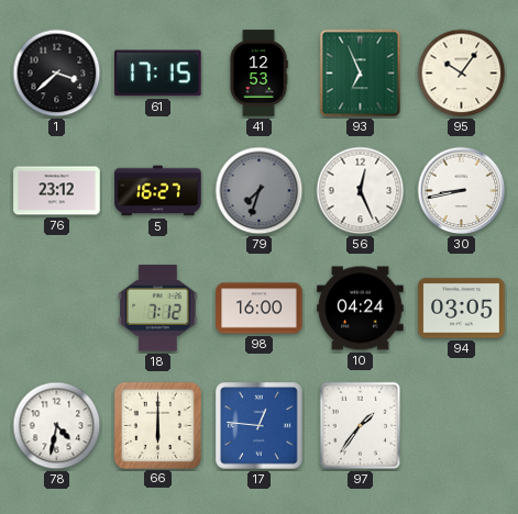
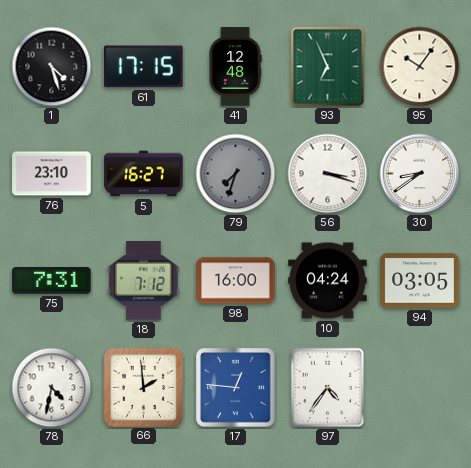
1: 3:38 -> 4:27 (52, 67)
41: 12:53 -> 12:48 (235, 67)
76: 23:12 -> 23:10 (52, 174)
56: 12:26 -> 3:18 (328, 174)
30: 8:43 -> 8:39 (420, 174)
75: none -> 7:31 (52, 281)
66: 6:00 -> 1:59 (143, 387)
97: 1:36 -> 4:36 (328, 388)
